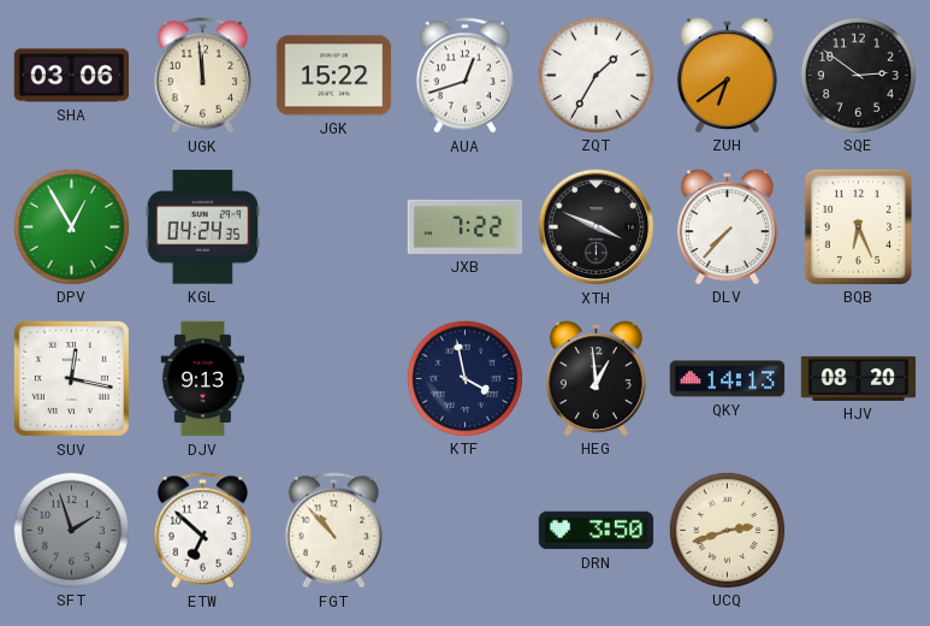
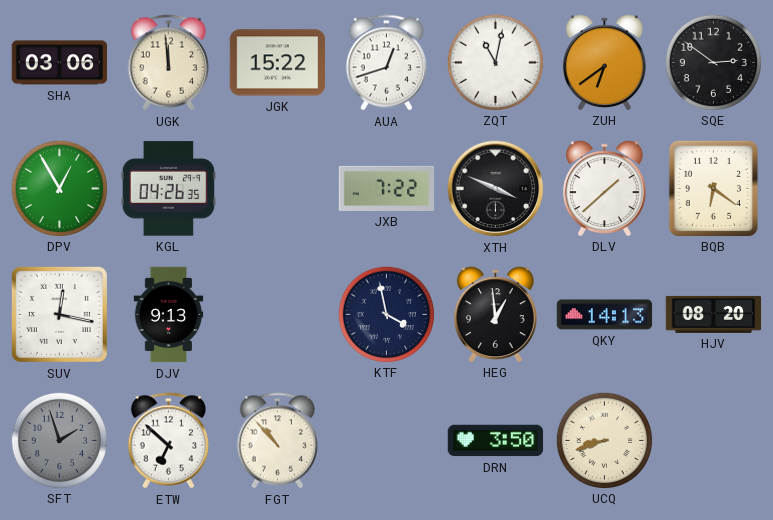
ZQT: 1:35 -> 11:02 (495, 62)
KGL: 04:24 -> 04:26 (169, 189)
DLV: 7:37 -> 1:38 (604, 188)
BQB: 6:26 -> 6:21 (713, 188)
UCQ: 2:42 -> 8:42 (604, 440)
